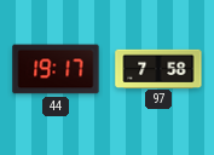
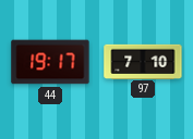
97: 7:58 -> 7:10 (143, 61)
